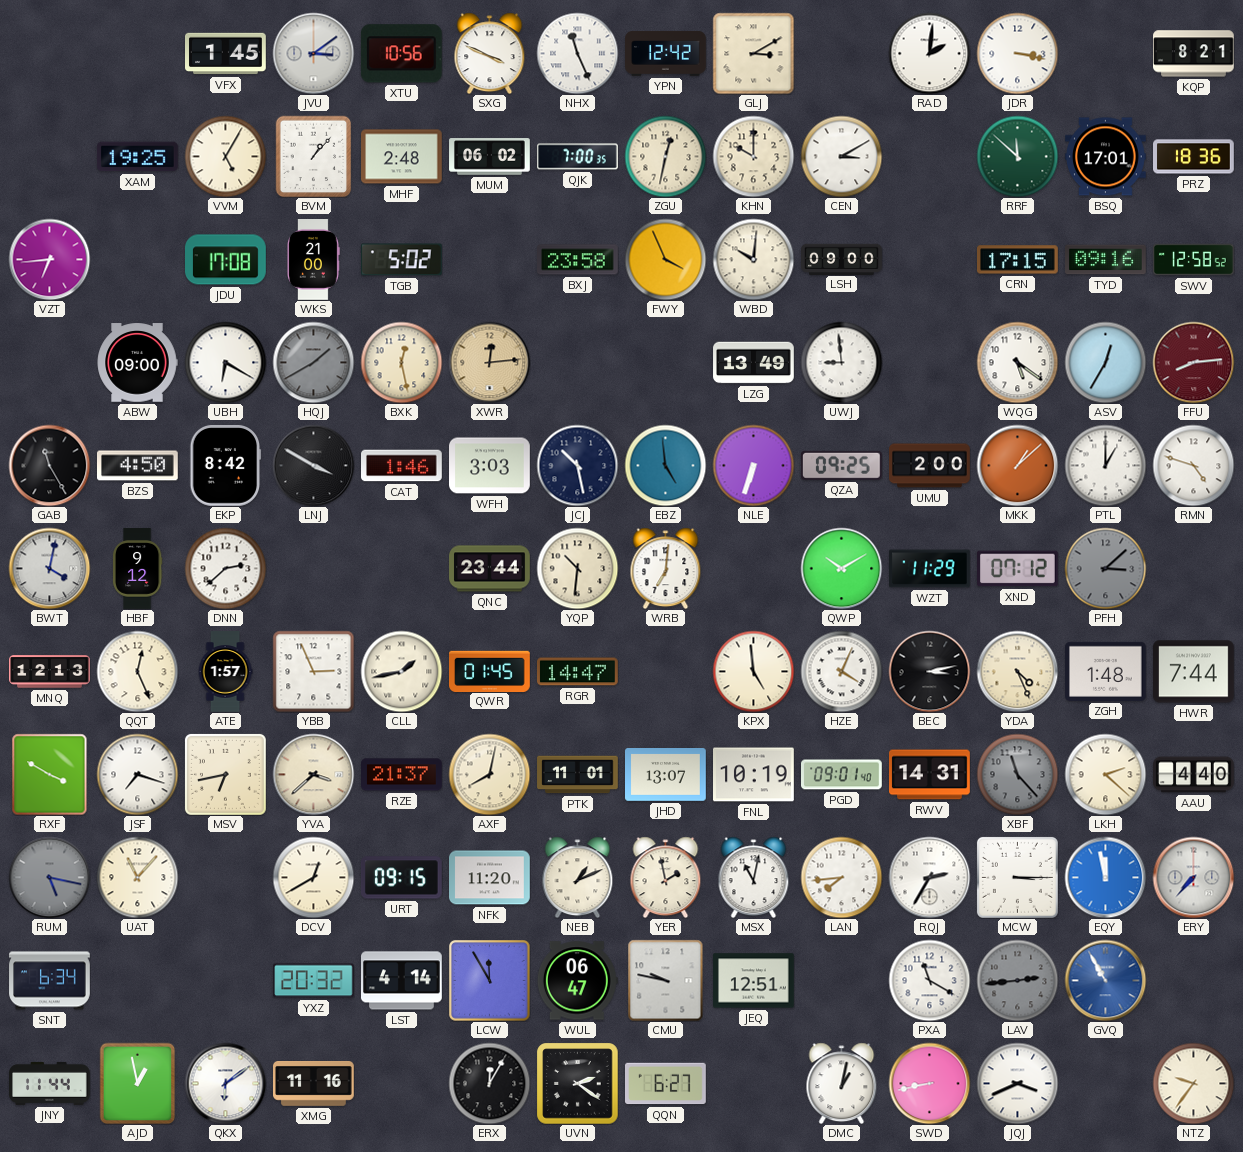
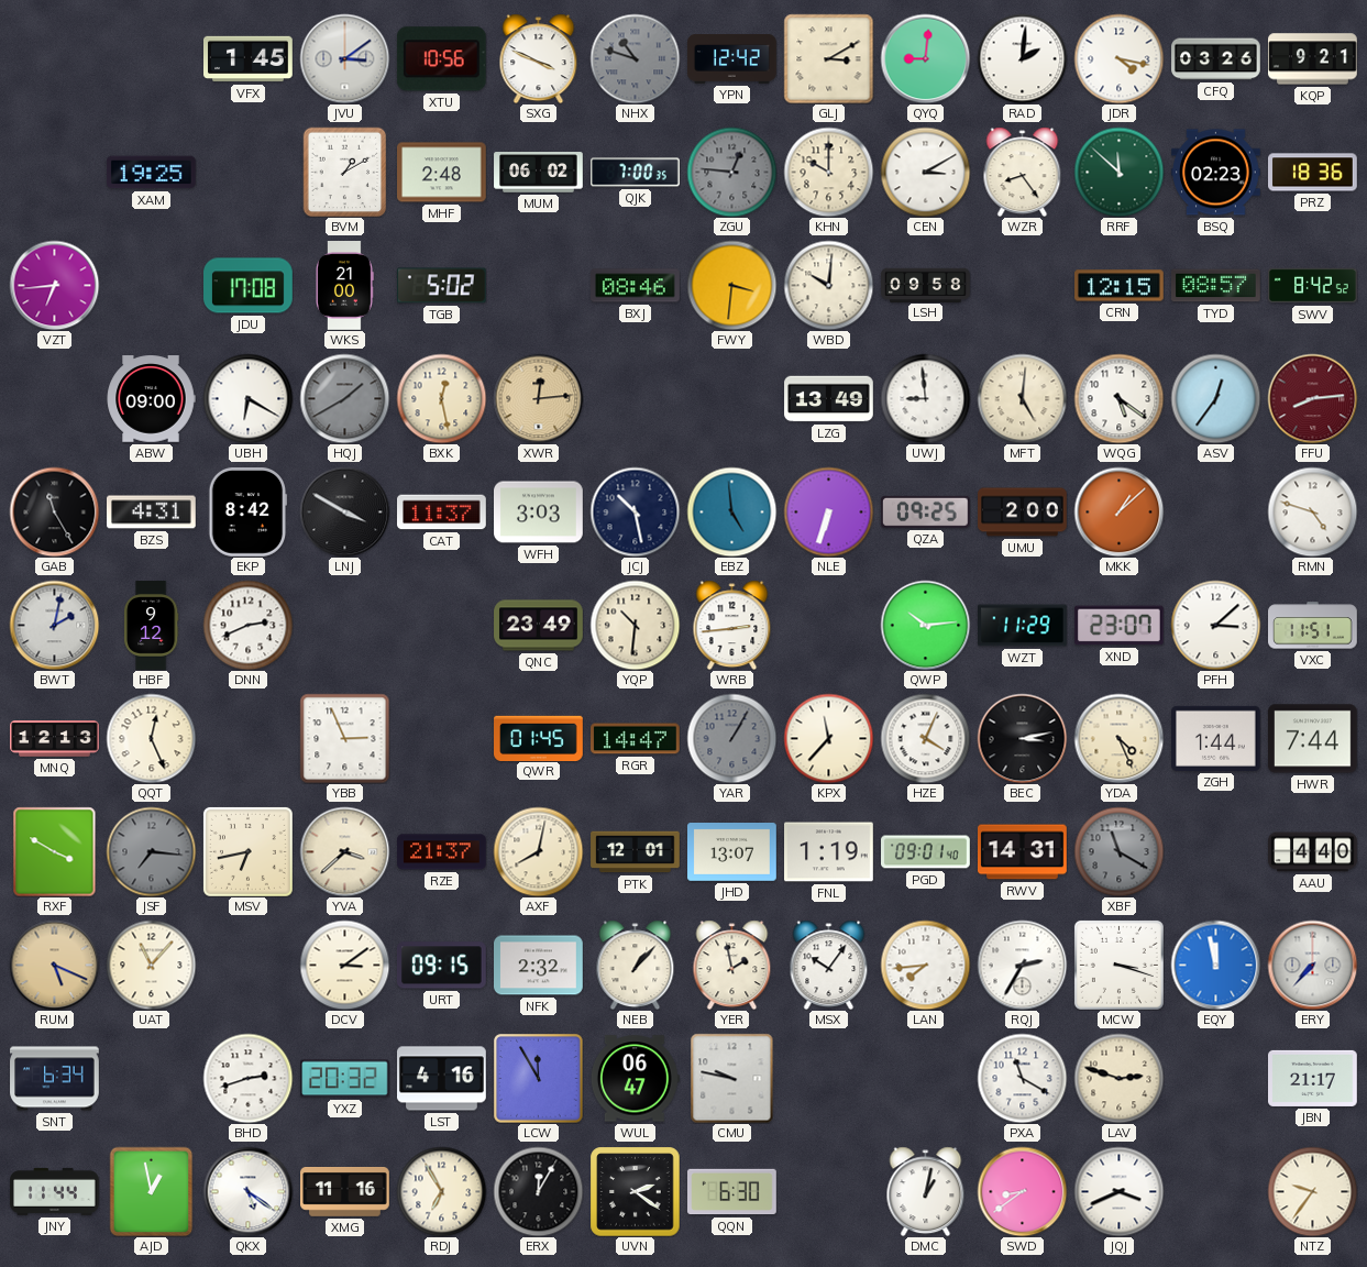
NHX: 11:26 -> 10:48 (635, 58)
NHX dial: white -> grey (635, 58)
QYQ: none -> 9:01 (925, 58)
JDR: 3:17 -> 4:17 (1118, 58)
CFQ: none -> 03:26 (1216, 59)
KQP: 8:21 -> 9:21 (1313, 59)
VVM: 5:05 -> none (225, 156)
BVM: 1:07 -> 1:10 (345, 172)
ZGU: 12:32 -> 12:46 (731, 172)
ZGU dial: cream -> grey (731, 172)
WZR: none -> 8:24 (1023, 172)
BSQ: 17:01 -> 02:23 (1216, 173)
BXJ: 23:58 -> 08:46 (636, 286)
FWY: 3:56 -> 3:31 (731, 285)
LSH: 09:00 -> 09:58 (926, 285)
CRN: 17:15 -> 12:15 (1120, 286)
TYD: 09:16 -> 08:57 (1216, 286)
SWV: 12:58 -> 8:42 (1313, 286)
MFT: none -> 5:01 (1022, 398)
ASV: 12:35 -> 12:36 (1215, 398)
BZS: 4:50 -> 4:31 (152, 513)
CAT: 1:46 -> 11:37 (442, 513)
PTL: 1:00 -> none (1105, 465)
BWT: 4:02 -> 2:02 (54, 625)
DNN: 2:38 -> 2:41 (247, 625)
QNC: 23:44 -> 23:49 (539, 626)
WRB: 7:01 -> 2:44 (732, 625)
QWP: 10:10 -> 10:14 (925, 625)
XND: 07:12 -> 23:07 (1120, 626)
PFH dial: grey -> white (1215, 625)
VXC: none -> 11:51 (1313, 626)
ATE: 1:57 -> none (225, 672)
CLL: 1:43 -> none (401, 671)
YAR: none -> 1:05 (731, 738)
KPX: 4:59 -> 11:37 (828, 738)
ZGH: 1:48 -> 1:44 (1216, 738)
JSF: 7:18 -> 7:16 (151, 851)
JSF dial: white -> grey (151, 851)
PTK: 11:01 -> 12:01 (636, 852)
FNL: 10:19 -> 1:19 (829, 852)
XBF: 11:23 -> 11:20 (1118, 851)
LKH: 2:22 -> none (1105, 774)
RUM: 5:17 -> 5:19 (54, 965)
RUM dial: grey -> champagne (54, 965)
DCV: 12:40 -> 3:09 (344, 965)
NFK: 11:20 -> 2:32 (539, 966)
NEB: 1:11 -> 1:07 (636, 965)
MSX: 11:02 -> 10:06 (829, 965)
MCW: 3:15 -> 3:18 (1118, 965)
BHD: none -> 2:42 (247, 1078)
LST: 4:14 -> 4:16 (442, 1079)
JEQ: 12:51 -> none (754, 981)
LAV: 2:44 -> 2:48 (1118, 1078)
LAV dial: grey -> cream (1118, 1078)
GVQ: 10:55 -> none (1105, 980)
JBN: none -> 21:17 (1313, 1078)
QKX: 6:09 -> 5:21 (247, 1191)
RDJ: none -> 6:55 (441, 1191)
QQN: 6:27 -> 6:30 (732, 1192)
SWD: 8:43 -> 8:39 (1022, 1191)
